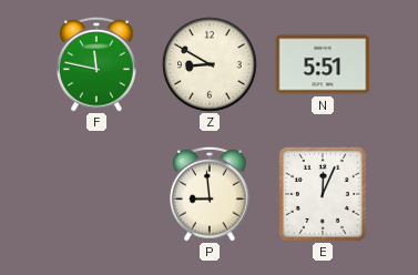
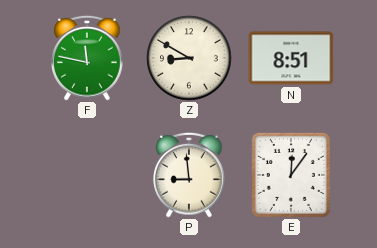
N: 5:51 -> 8:51 (291, 58)
E: 12:04 -> 12:06 (291, 175)
